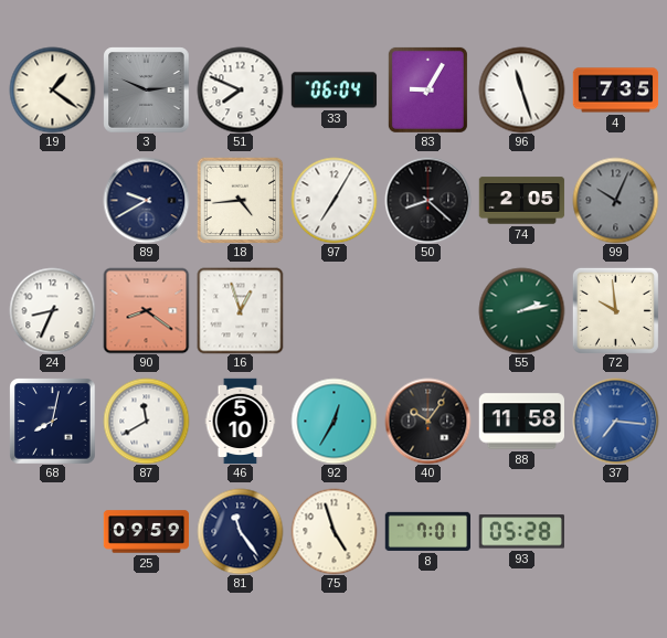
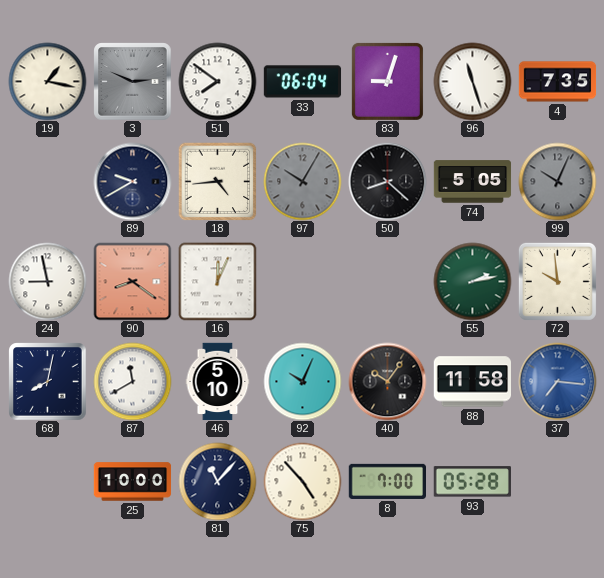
19: 1:21 -> 1:17 (47, 81)
51: 7:49 -> 7:51 (217, 81)
83: 9:05 -> 9:03 (387, 81)
97: 7:05 -> 10:05 (302, 181)
97 dial: white -> grey (302, 181)
74: 2:05 -> 5:05 (472, 182)
24: 8:34 -> 8:58 (47, 281)
16: 12:57 -> 12:04 (217, 281)
92: 12:35 -> 10:04 (302, 381)
25: 09:59 -> 10:00 (132, 482)
81: 11:24 -> 11:07 (217, 481)
75: 4:57 -> 4:53 (302, 481)
8: 7:01 -> 7:00 (387, 481)
